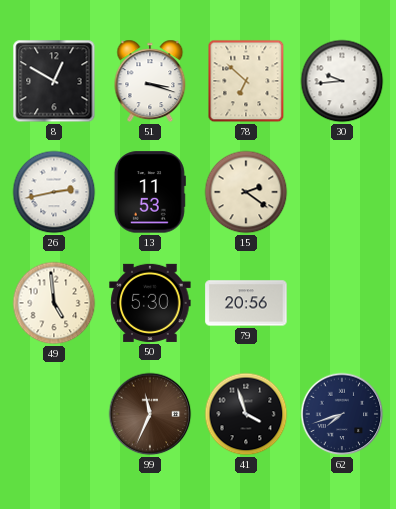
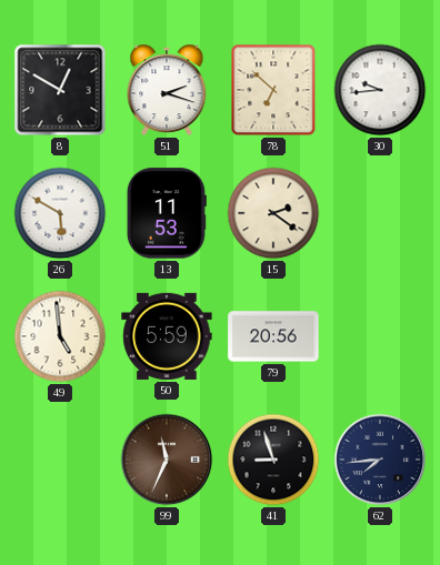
51: 3:18 -> 2:18 (167, 90)
26: 2:43 -> 5:50 (60, 213)
50: 5:30 -> 5:59 (167, 336)
41: 3:57 -> 8:57 (273, 460)
62: 7:42 -> 7:44 (380, 460)
